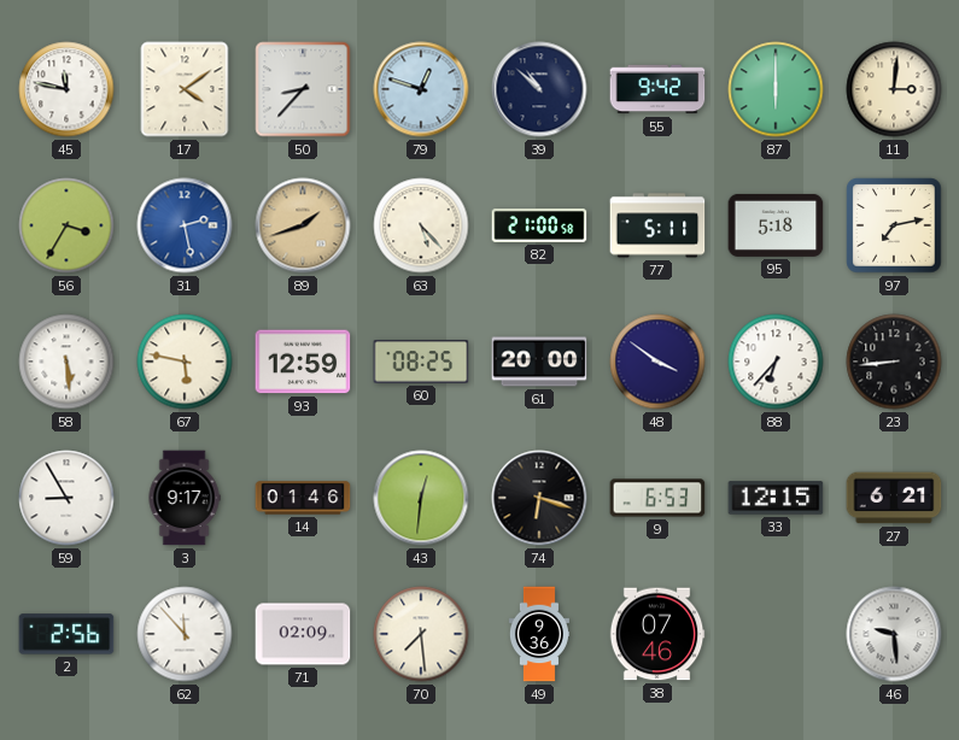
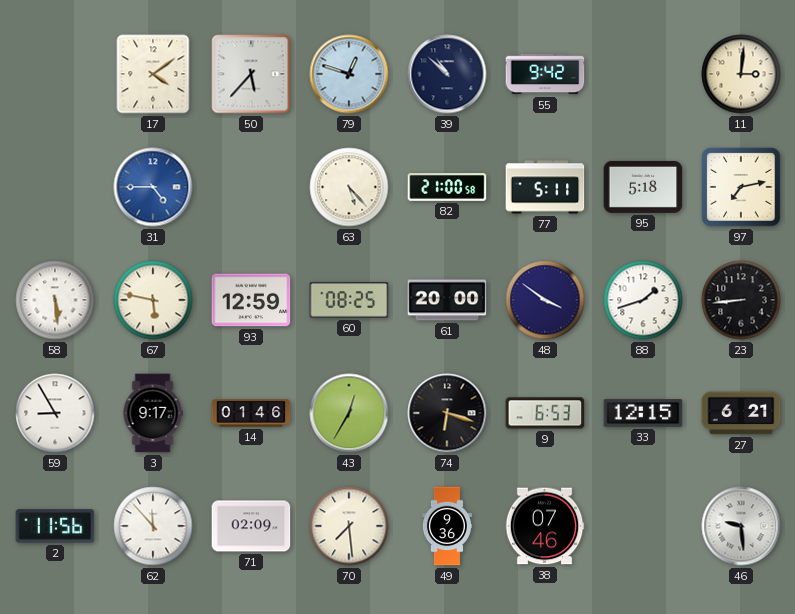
45: 11:47 -> none (66, 89)
50: 8:37 -> 5:37 (251, 74)
87: 6:00 -> none (776, 89)
56: 3:35 -> none (66, 225)
31: 2:28 -> 4:45 (153, 187)
89: 1:42 -> none (303, 225)
88: 6:37 -> 1:42 (643, 300)
43: 12:31 -> 12:35 (349, 413)
2: 2:56 -> 11:56 (55, 526)
